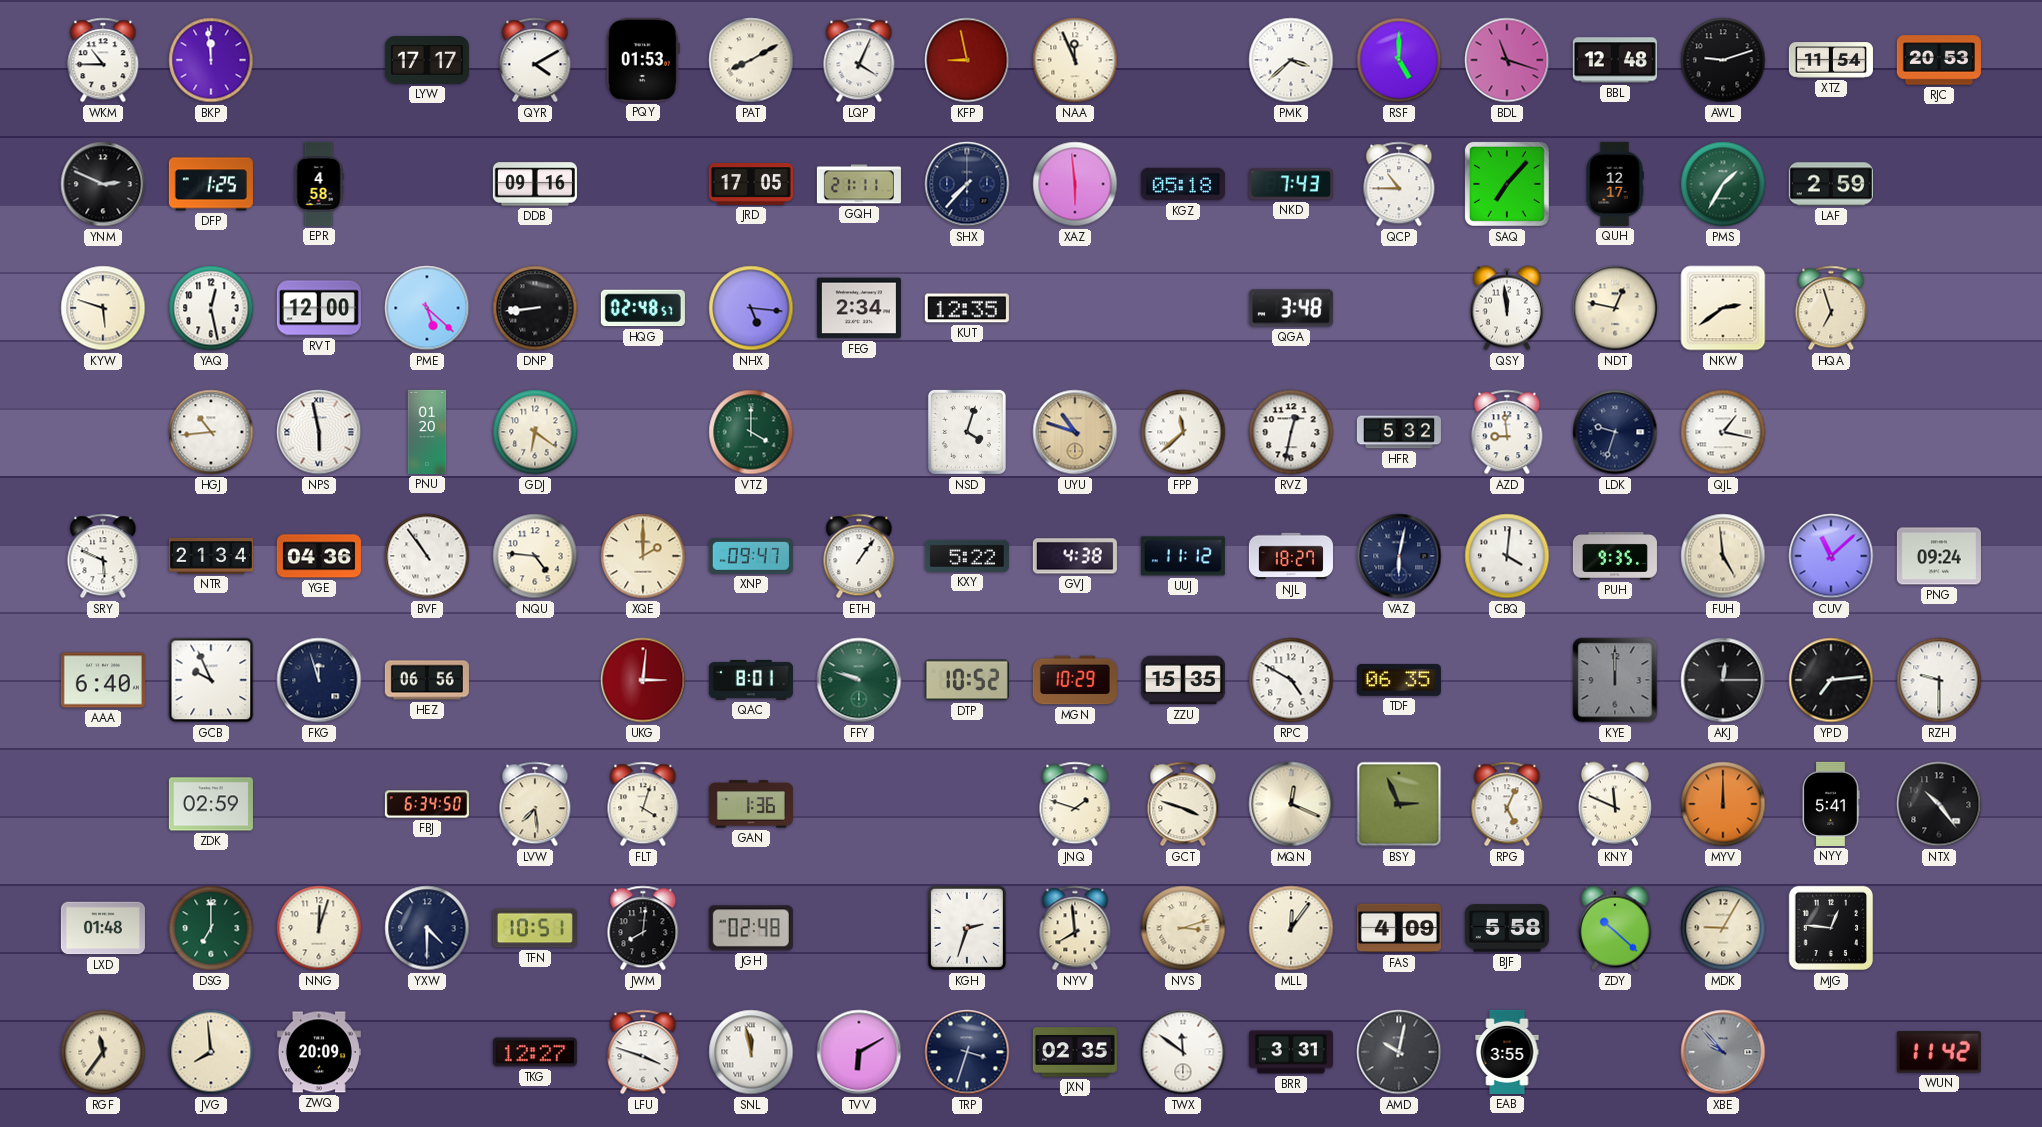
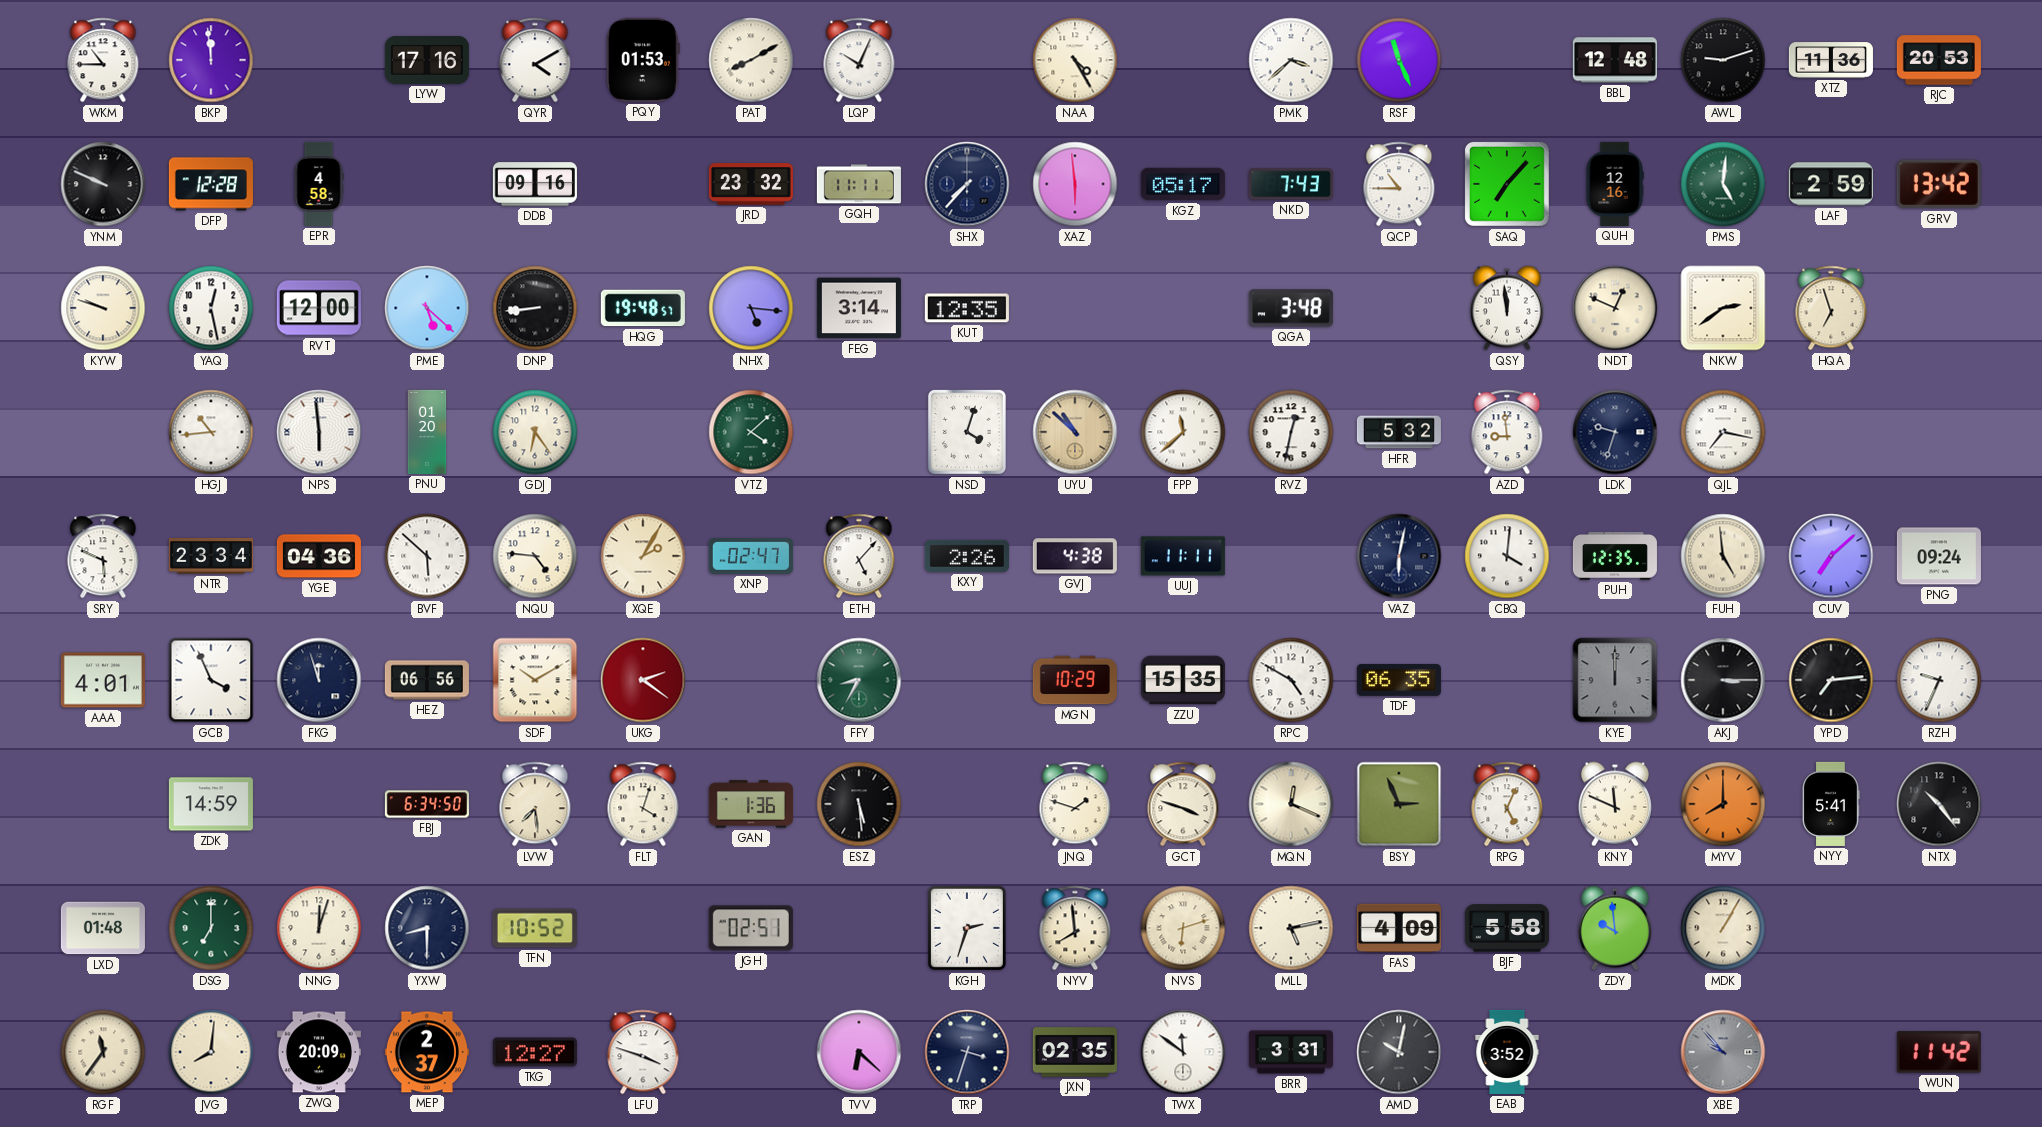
LYW: 17:17 -> 17:16 (427, 61)
LQP: 4:04 -> 10:04 (859, 60)
KFP: 8:58 -> none (967, 60)
NAA: 11:56 -> 4:25 (1075, 60)
RSF: 5:00 -> 11:26 (1399, 60)
BDL: 11:18 -> none (1507, 60)
XTZ: 11:54 -> 11:36 (1831, 60)
YNM: 2:49 -> 9:49 (103, 184)
DFP: 1:25 -> 12:28 (211, 184)
JRD: 17:05 -> 23:32 (751, 184)
GQH: 21:11 -> 11:11 (859, 184)
KGZ: 05:18 -> 05:17 (1183, 184)
QUH: 12:17 -> 12:16 (1615, 184)
PMS: 1:35 -> 5:01 (1723, 184)
GRV: none -> 13:42 (1939, 184)
KYW: 5:48 -> 9:48 (103, 308)
HQG: 02:48 -> 19:48 (643, 308)
FEG: 2:34 -> 3:14 (859, 308)
NDT: 12:47 -> 12:49 (1615, 308)
NPS: 5:58 -> 5:59 (319, 432)
GDJ: 6:21 -> 6:24 (535, 432)
VTZ: 4:00 -> 4:08 (751, 432)
UYU: 10:48 -> 10:52 (1075, 432)
QJL: 1:17 -> 7:17 (1723, 432)
NTR: 21:34 -> 23:34 (211, 557)
BVF: 10:54 -> 5:52 (427, 556)
XQE: 2:00 -> 2:05 (643, 556)
XNP: 09:47 -> 02:47 (751, 556)
ETH: 1:06 -> 5:07 (859, 556)
KXY: 5:22 -> 2:26 (967, 556)
UUJ: 11:12 -> 11:11 (1183, 556)
NJL: 18:27 -> none (1291, 556)
PUH: 9:35 -> 12:35 (1615, 556)
CUV: 11:08 -> 7:08 (1831, 556)
AAA: 6:40 -> 4:01 (103, 680)
GCB: 9:56 -> 3:56 (211, 680)
SDF: none -> 10:10 (535, 680)
UKG: 3:01 -> 2:21 (643, 680)
QAC: 8:01 -> none (751, 680)
FFY: 9:48 -> 8:35 (859, 680)
DTP: 10:52 -> none (967, 680)
AKJ: 12:15 -> 3:15 (1723, 680)
RZH: 9:30 -> 9:34 (1939, 680)
ZDK: 02:59 -> 14:59 (211, 804)
ESZ: none -> 5:29 (859, 804)
MYV: 12:00 -> 8:00 (1723, 804)
YXW: 4:30 -> 8:30 (427, 928)
TFN: 10:51 -> 10:52 (535, 928)
JWM: 8:01 -> none (643, 928)
JGH: 02:48 -> 02:51 (751, 928)
NVS: 3:12 -> 6:12 (1183, 928)
MLL: 12:06 -> 5:13 (1291, 928)
ZDY: 10:22 -> 9:59 (1615, 928)
MDK: 9:05 -> 1:05 (1723, 928)
MJG: 12:46 -> none (1831, 928)
JVG: 7:59 -> 8:01 (211, 1052)
MEP: none -> 2:37 (427, 1052)
SNL: 11:58 -> none (751, 1052)
TVV: 6:10 -> 6:22 (859, 1052)
EAB: 3:55 -> 3:52 (1507, 1052)
